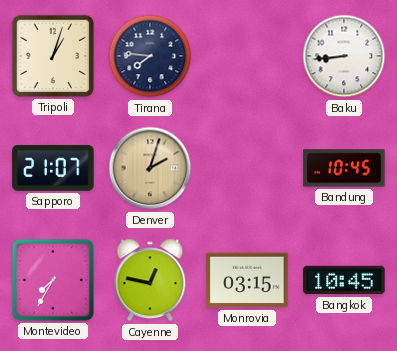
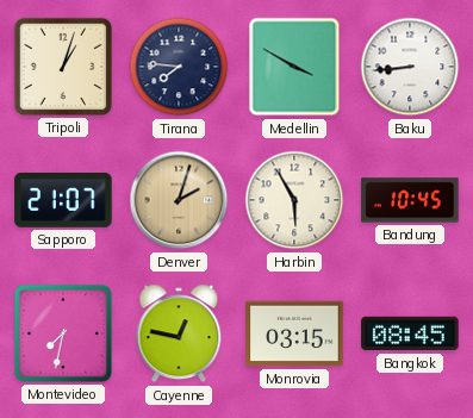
Medellin: none -> 3:50 (294, 67)
Harbin: none -> 5:55 (294, 200)
Montevideo: 7:35 -> 7:32 (62, 333)
Bangkok: 10:45 -> 08:45 (410, 333)
